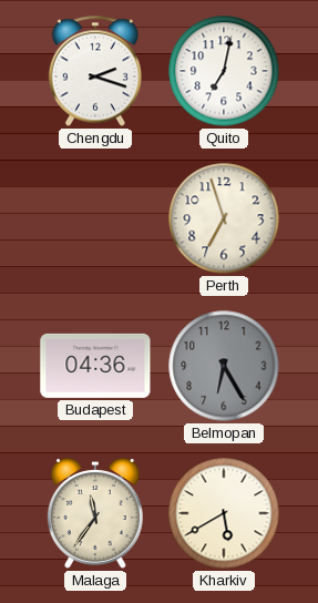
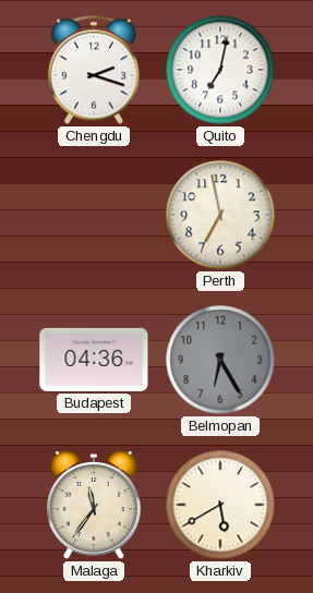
Perth: 6:57 -> 6:58 (220, 215)
